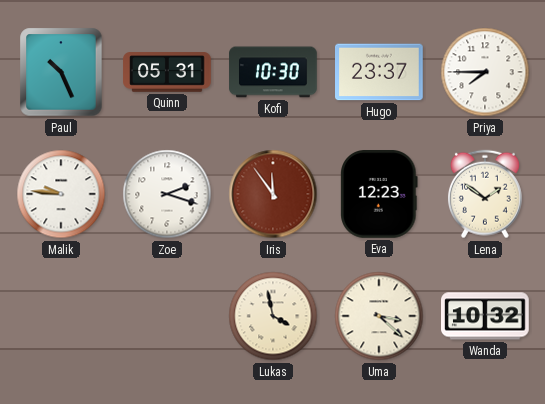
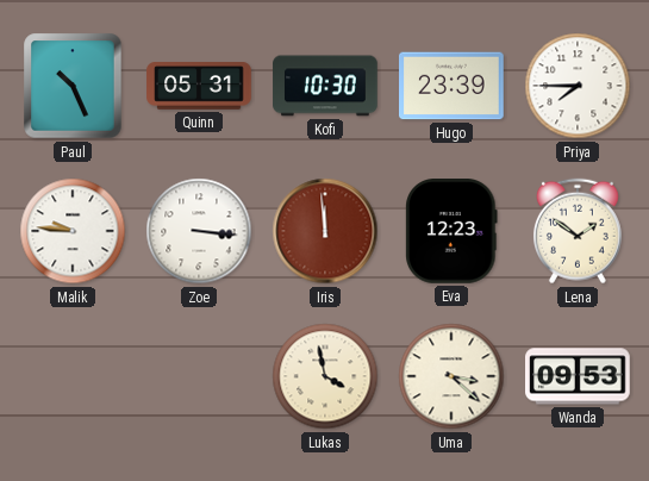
Hugo: 23:37 -> 23:39 (451, 86)
Zoe: 2:18 -> 3:16 (199, 231)
Iris: 11:54 -> 11:59 (325, 231)
Wanda: 10:32 -> 09:53 (579, 376)
